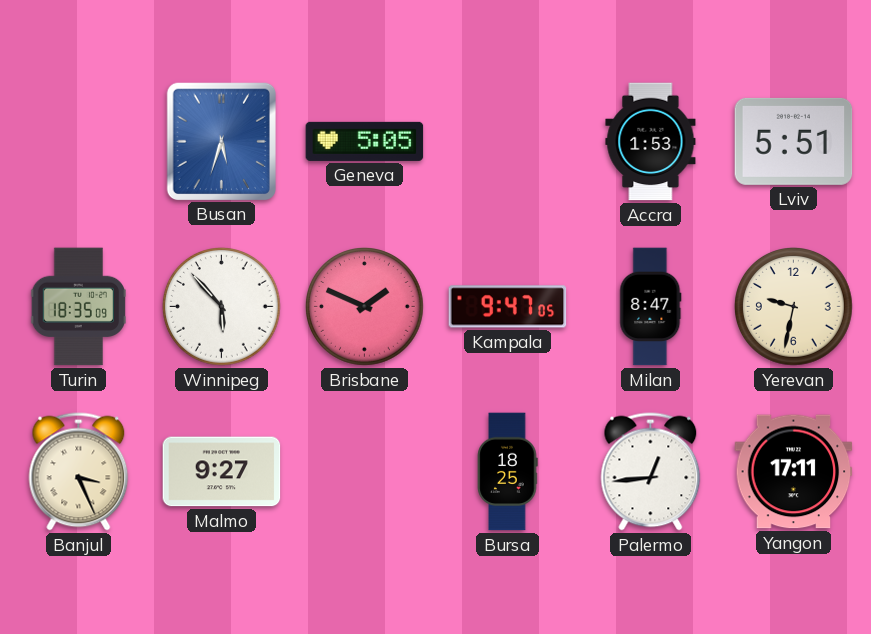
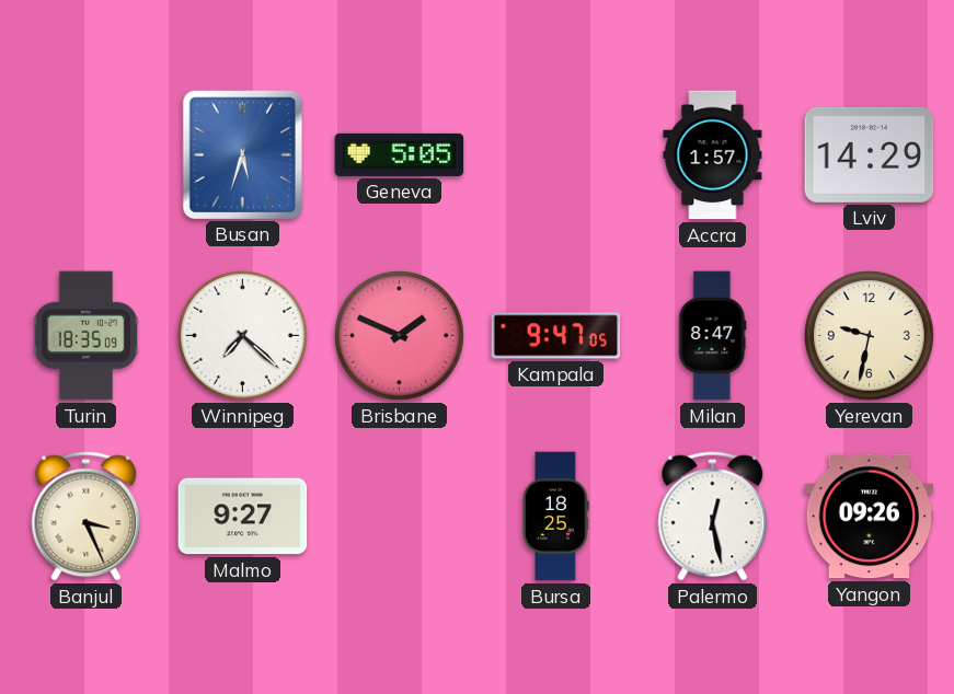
Accra: 1:53 -> 1:57 (713, 155)
Lviv: 5:51 -> 14:29 (870, 154)
Winnipeg: 5:53 -> 7:22 (243, 336)
Palermo: 12:44 -> 12:28 (713, 517)
Yangon: 17:11 -> 09:26 (870, 517)
